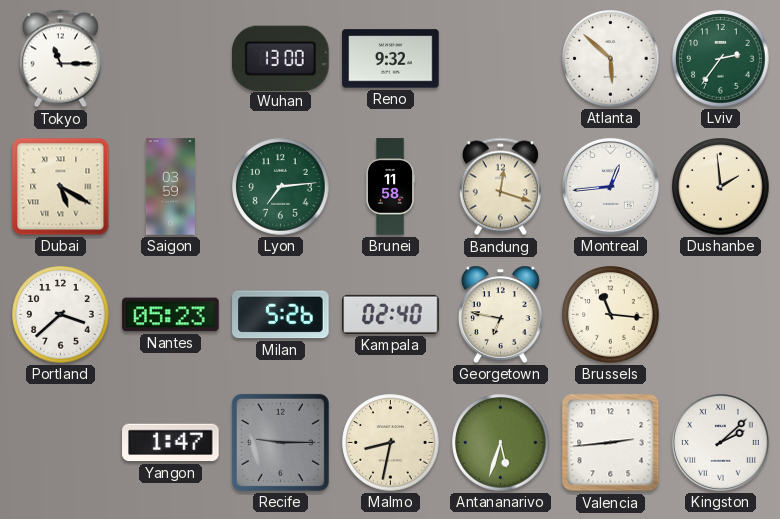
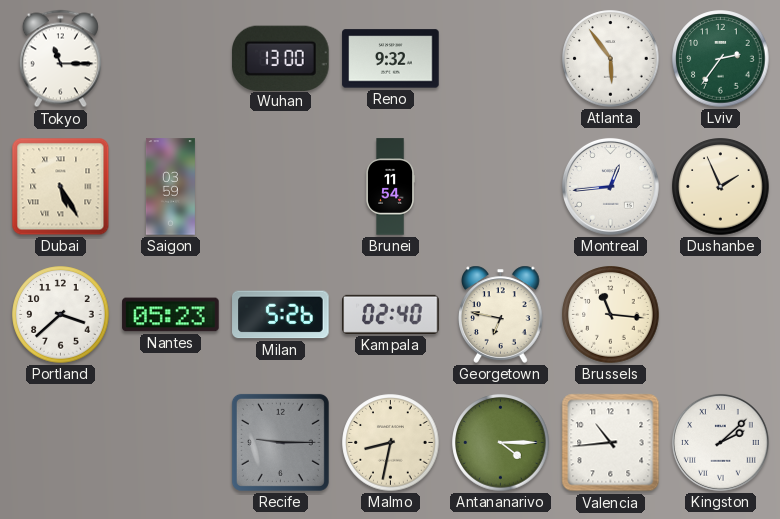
Atlanta: 5:52 -> 5:54 (611, 59)
Dubai: 5:20 -> 5:25 (61, 187)
Lyon: 7:14 -> none (281, 187)
Brunei: 11:58 -> 11:54 (390, 187)
Bandung: 12:18 -> none (500, 187)
Dushanbe: 1:59 -> 1:56 (721, 187)
Yangon: 1:47 -> none (171, 443)
Antananarivo: 5:33 -> 4:15 (501, 443)
Valencia: 2:44 -> 10:44 (611, 443)
